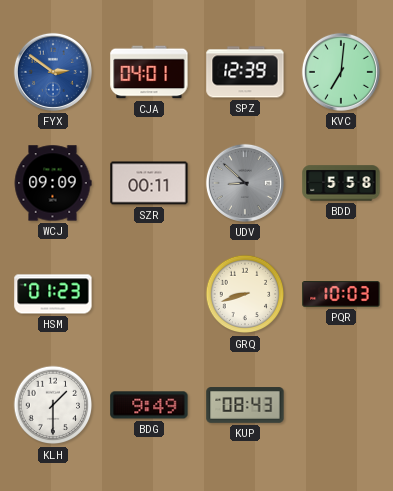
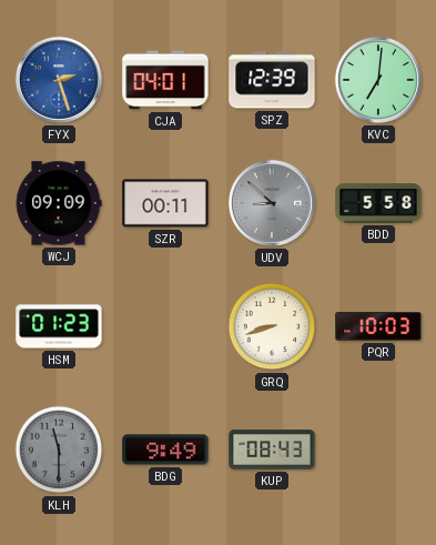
FYX: 2:51 -> 2:27 (59, 80)
KLH: 1:30 -> 11:30 (59, 450)
KLH dial: white -> grey (59, 450)
